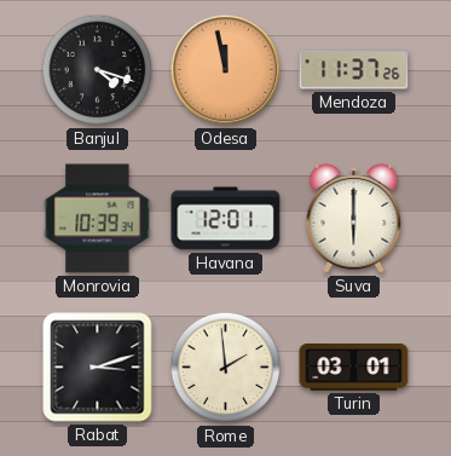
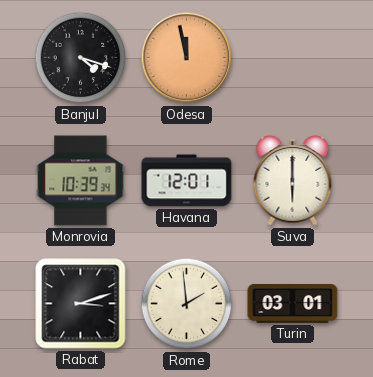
Mendoza: 11:37 -> none (354, 70)
